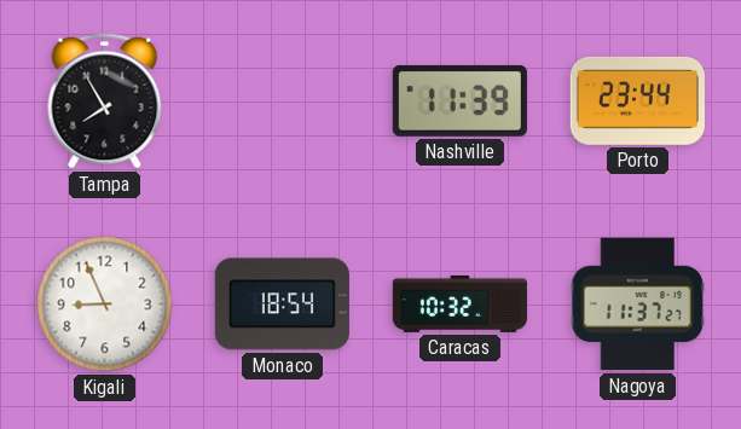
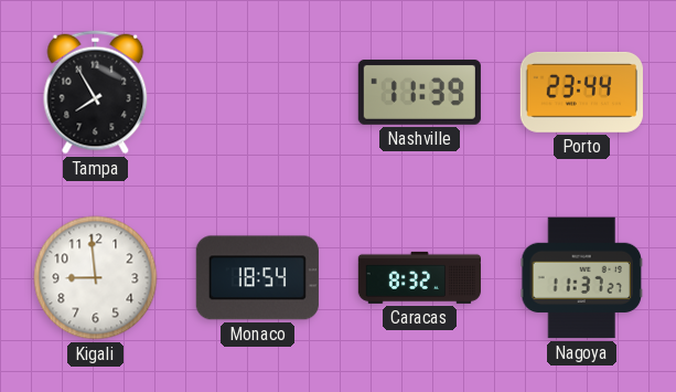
Kigali: 8:56 -> 8:59 (96, 278)
Caracas: 10:32 -> 8:32 (419, 277)
